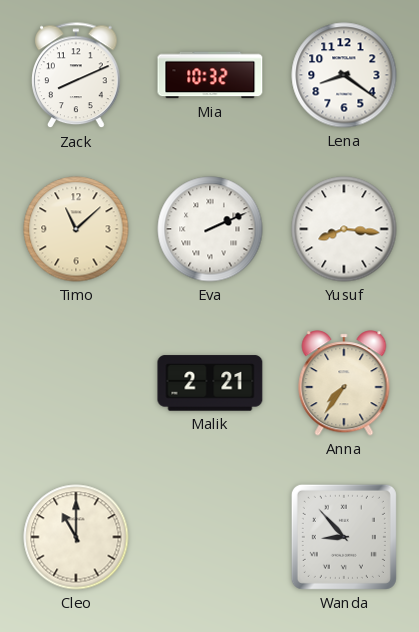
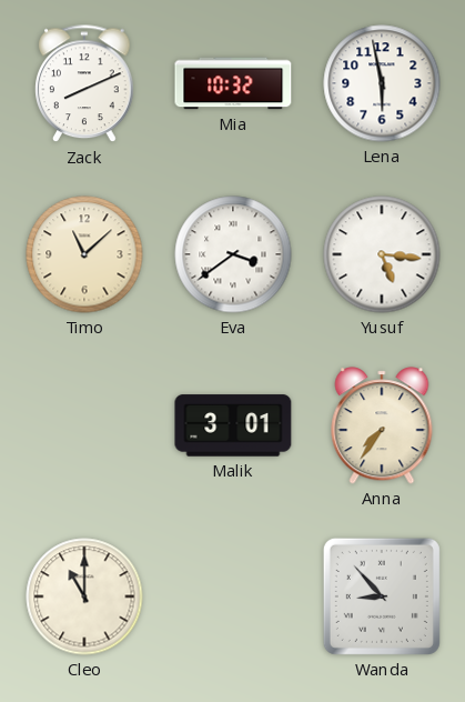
Lena: 8:21 -> 5:58 (382, 83)
Eva: 2:11 -> 3:39 (233, 254)
Yusuf: 8:16 -> 5:16 (382, 254)
Malik: 2:21 -> 3:01 (233, 425)
